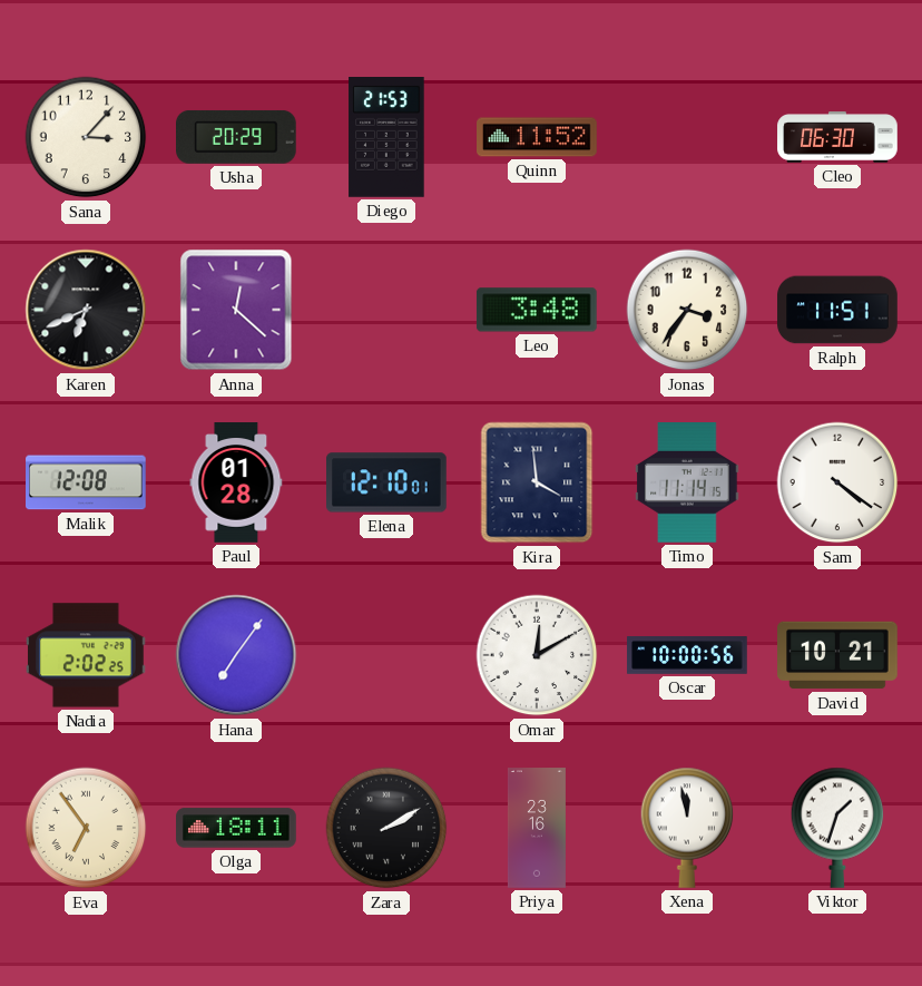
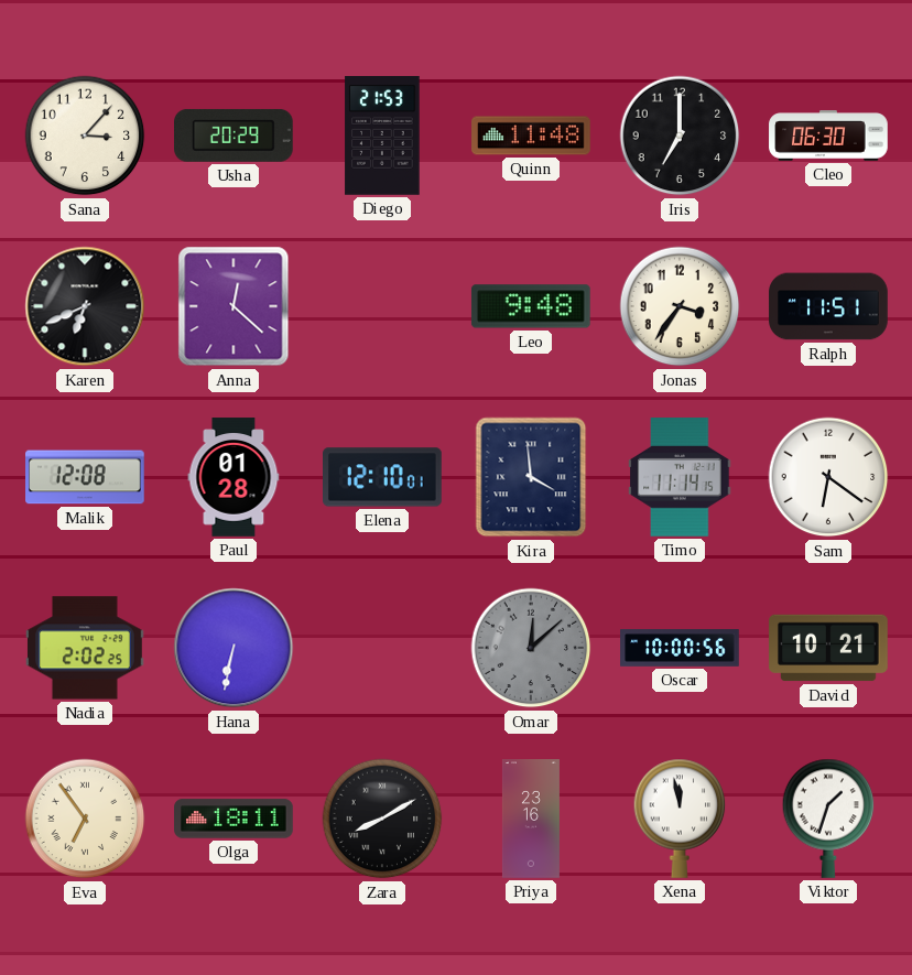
Quinn: 11:52 -> 11:48 (531, 136)
Iris: none -> 7:00 (680, 136)
Leo: 3:48 -> 9:48 (531, 306)
Sam: 4:21 -> 6:21 (828, 477)
Hana: 7:06 -> 6:32 (234, 648)
Omar: 12:10 -> 12:08 (531, 648)
Omar dial: white -> grey (531, 648)
Zara: 2:10 -> 8:10 (382, 819)
